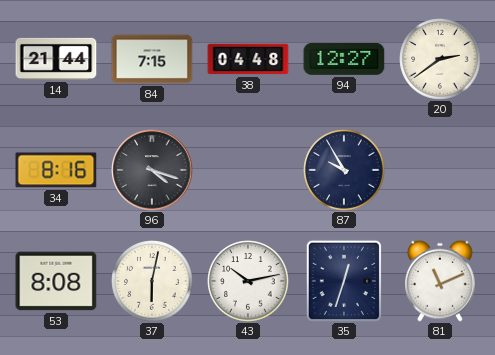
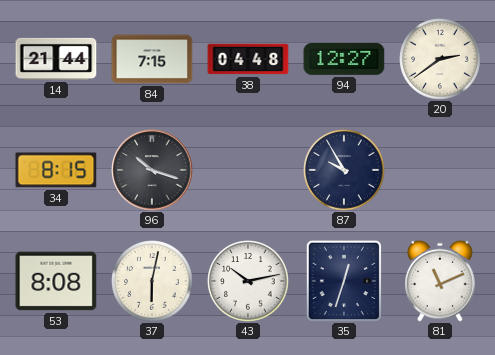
34: 8:16 -> 8:15 (56, 170)
96: 4:18 -> 10:18 (152, 170)
